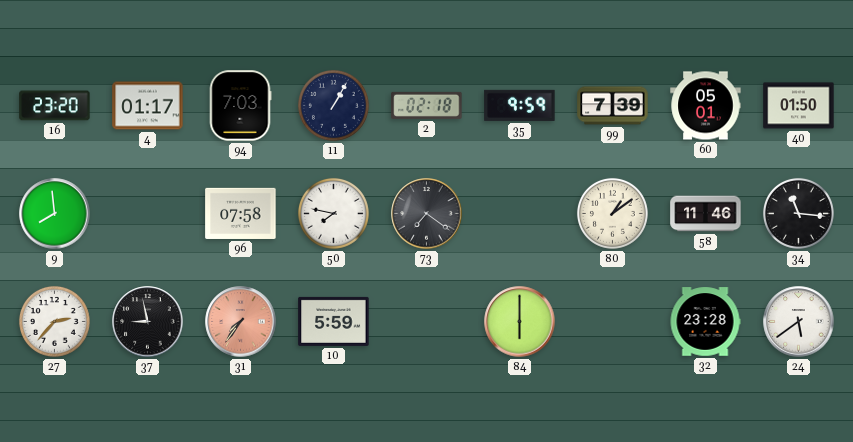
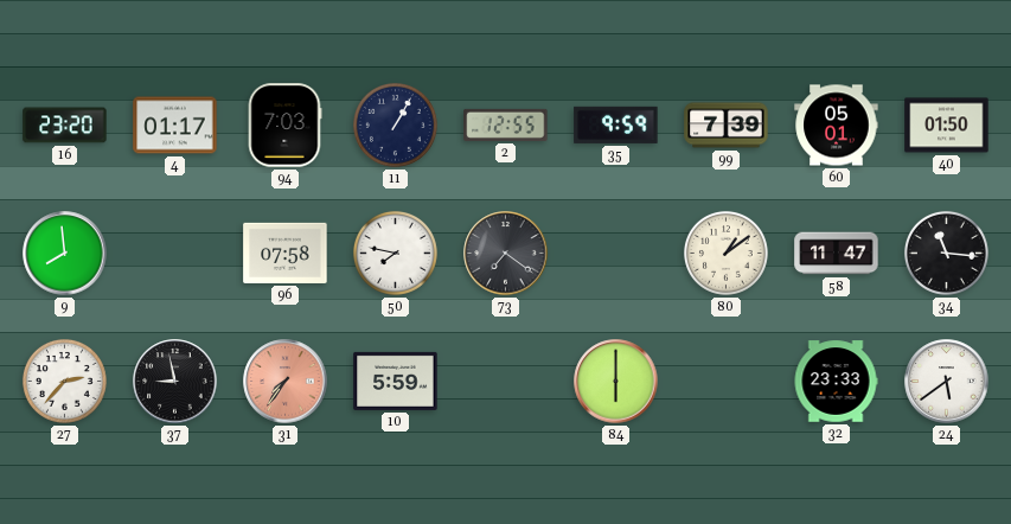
2: 02:18 -> 12:55 (506, 124)
58: 11:46 -> 11:47 (837, 254)
32: 23:28 -> 23:33 (836, 382)
